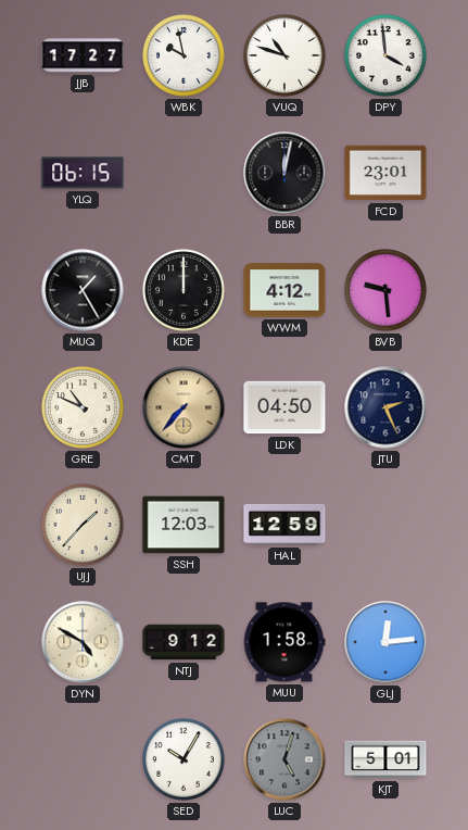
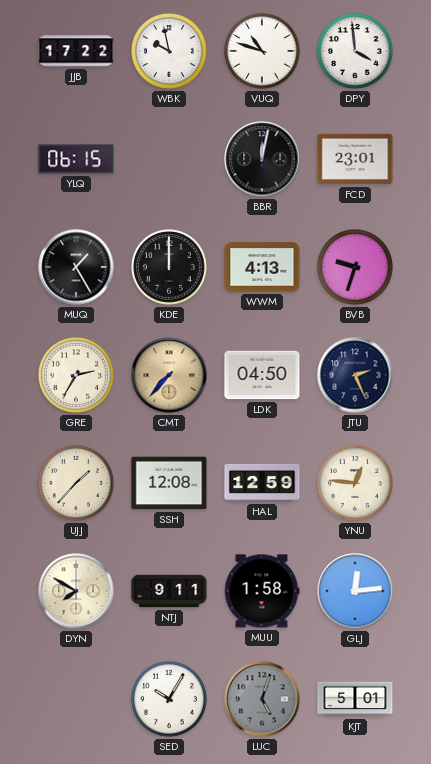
JJB: 17:27 -> 17:22 (76, 51)
WWM: 4:12 -> 4:13 (262, 267)
BVB: 9:29 -> 9:33 (355, 267)
GRE: 10:49 -> 2:35 (76, 375)
SSH: 12:03 -> 12:08 (169, 483)
YNU: none -> 12:46 (355, 483)
DYN: 4:50 -> 7:50 (76, 591)
NTJ: 9:12 -> 9:11 (169, 591)
